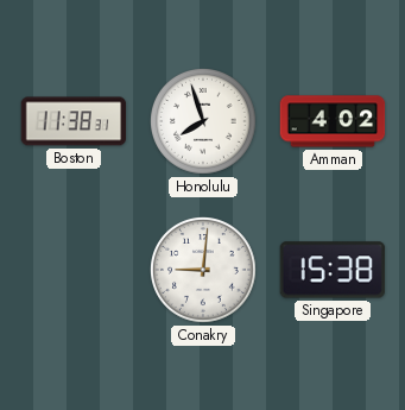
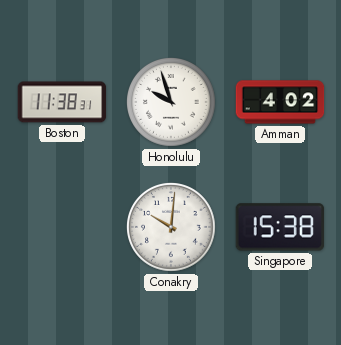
Honolulu: 7:57 -> 9:57 (172, 103)
Conakry: 9:01 -> 10:01 (172, 228)
